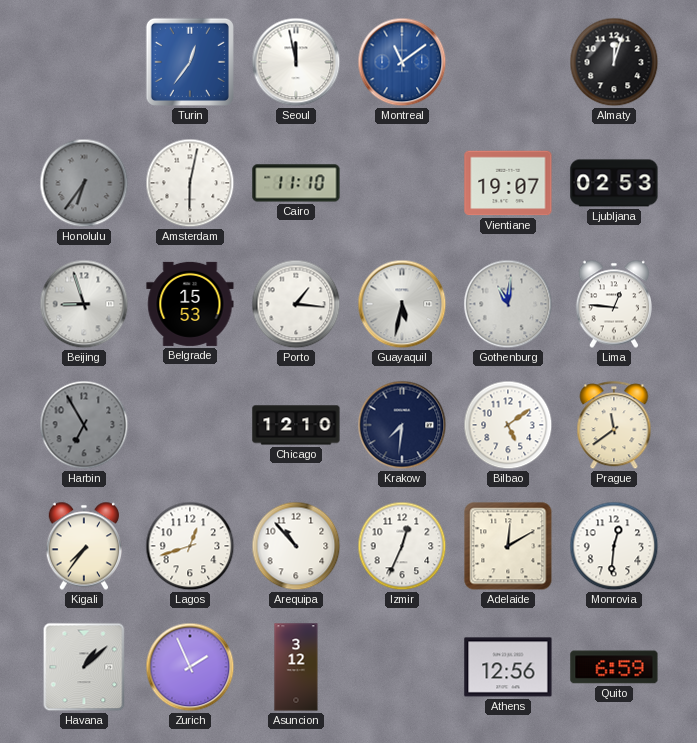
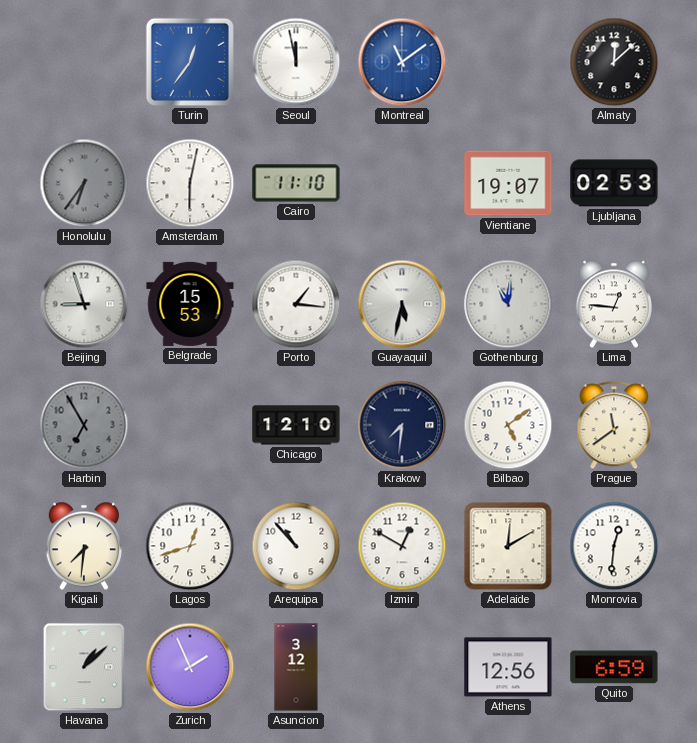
Almaty: 12:03 -> 12:08 (614, 62)
Kigali: 7:36 -> 7:31 (83, 546)
Izmir: 12:34 -> 12:50 (402, 546)
